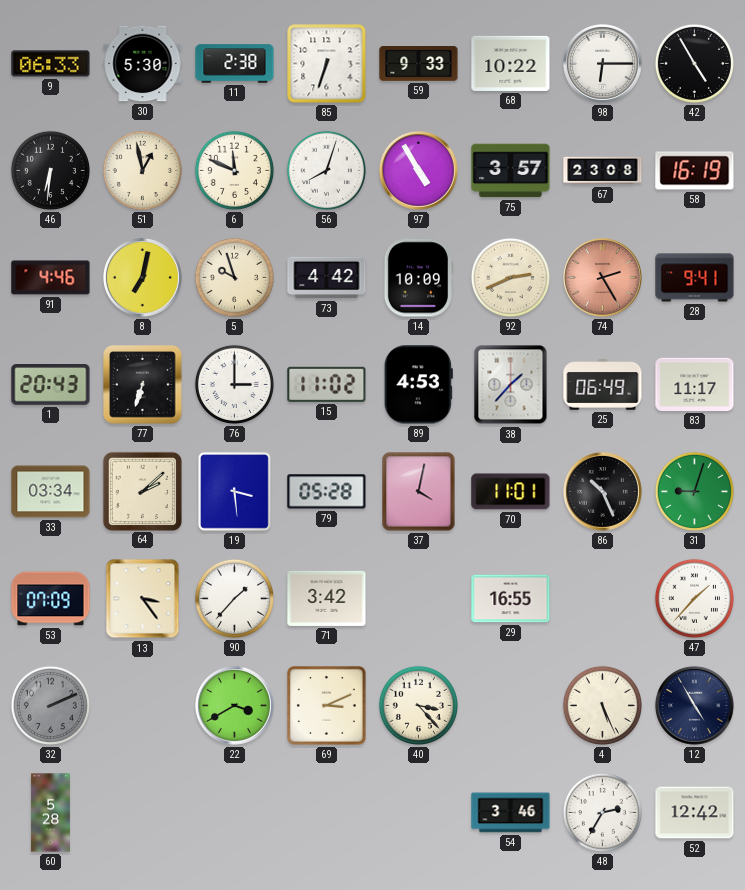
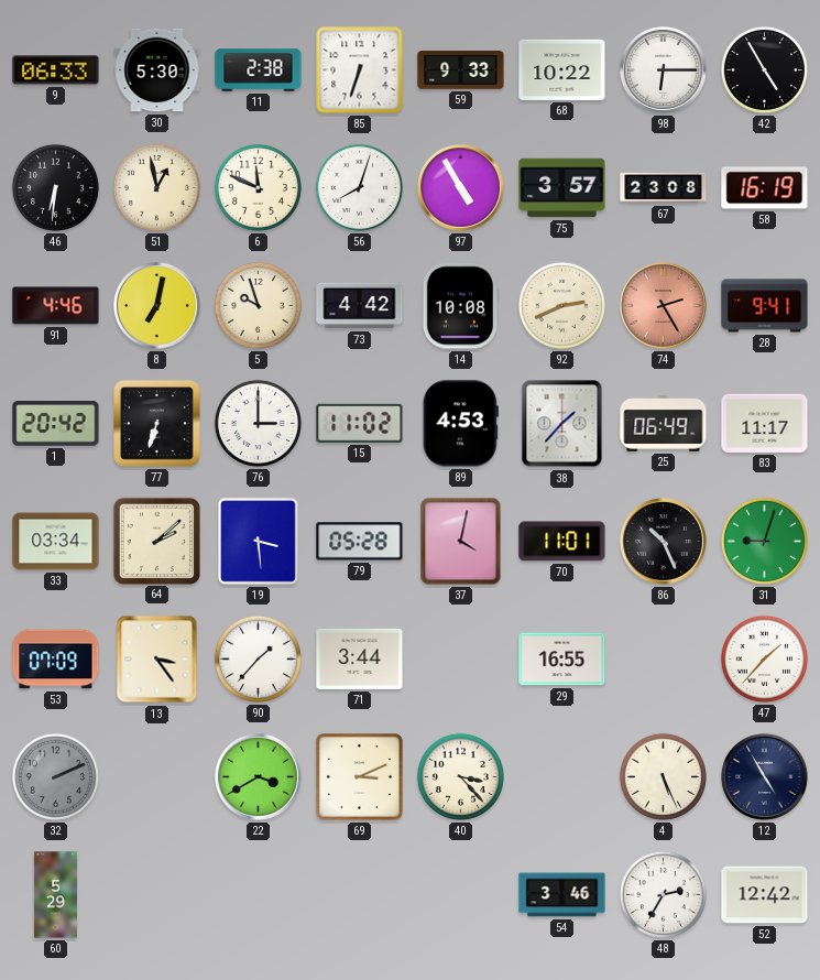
14: 10:09 -> 10:08 (459, 306)
1: 20:43 -> 20:42 (56, 424)
71: 3:42 -> 3:44 (360, 658)
60: 5:28 -> 5:29 (55, 895)
